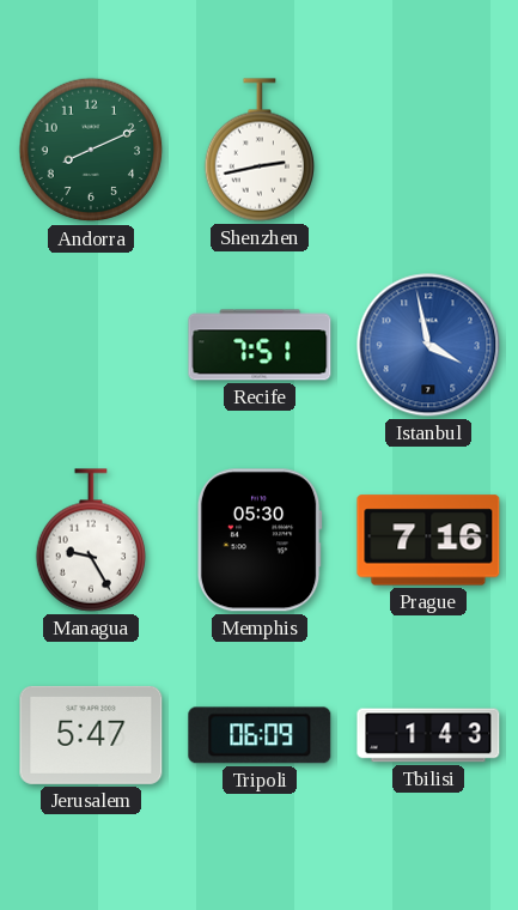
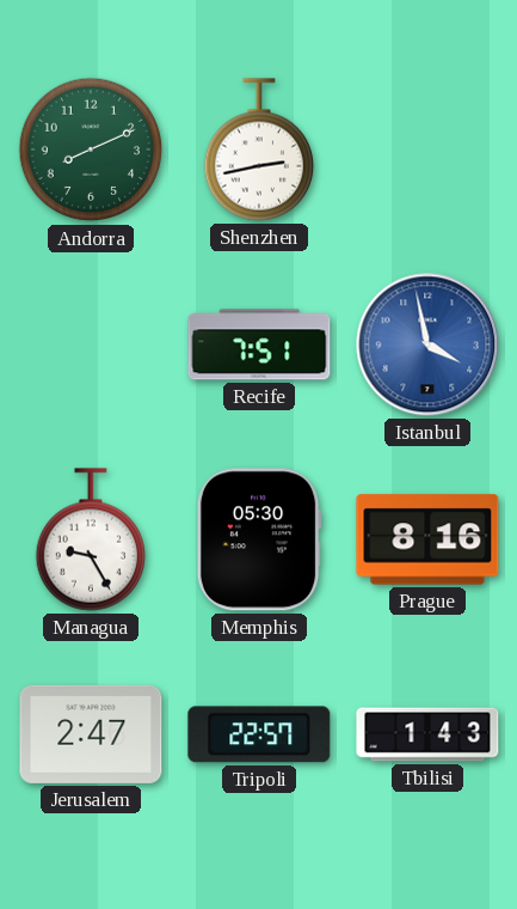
Prague: 7:16 -> 8:16 (427, 539)
Jerusalem: 5:47 -> 2:47 (91, 734)
Tripoli: 06:09 -> 22:57 (259, 734)
